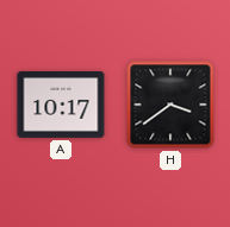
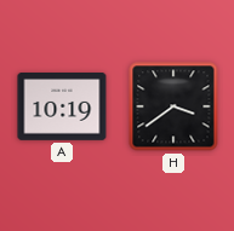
A: 10:17 -> 10:19 (62, 108)
